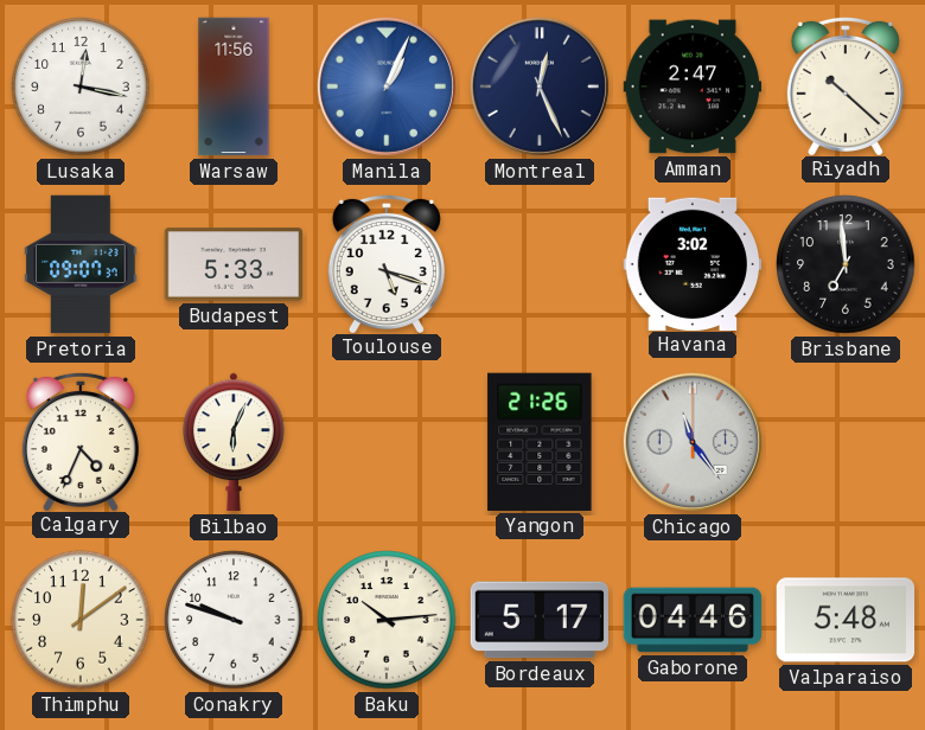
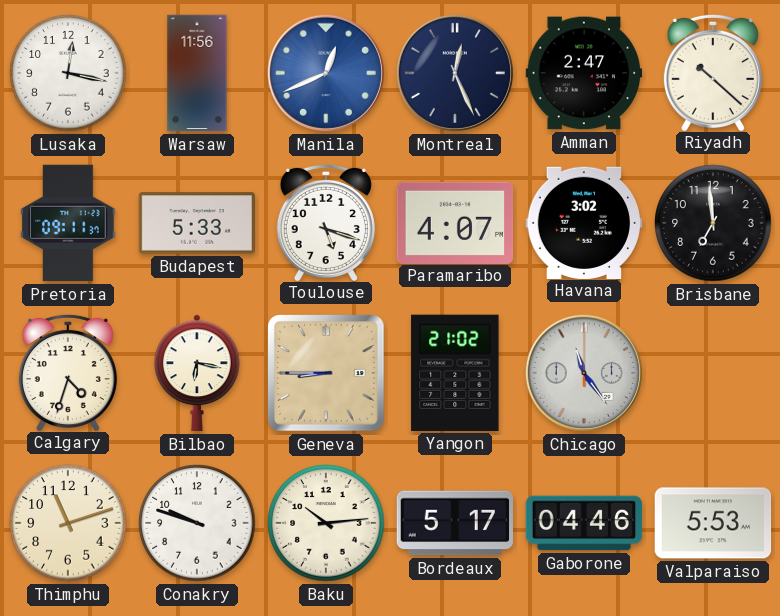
Manila: 1:04 -> 12:41 (326, 73)
Pretoria: 09:07 -> 09:11 (68, 223)
Paramaribo: none -> 4:07 (455, 222)
Calgary: 4:34 -> 4:33 (68, 372)
Bilbao: 6:04 -> 6:17 (198, 373)
Geneva: none -> 8:45 (326, 373)
Yangon: 21:26 -> 21:02 (455, 373)
Thimphu: 12:09 -> 11:12 (68, 523)
Valparaiso: 5:48 -> 5:53 (713, 523)
